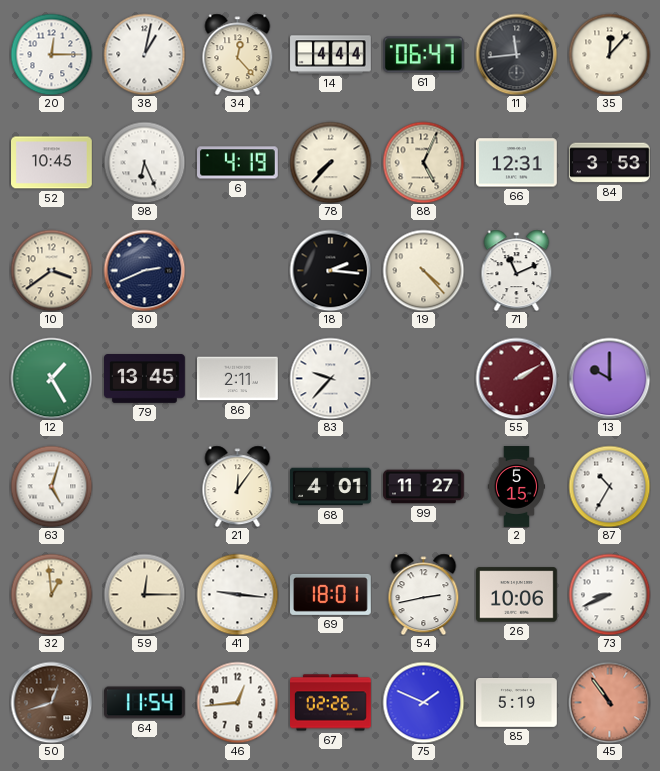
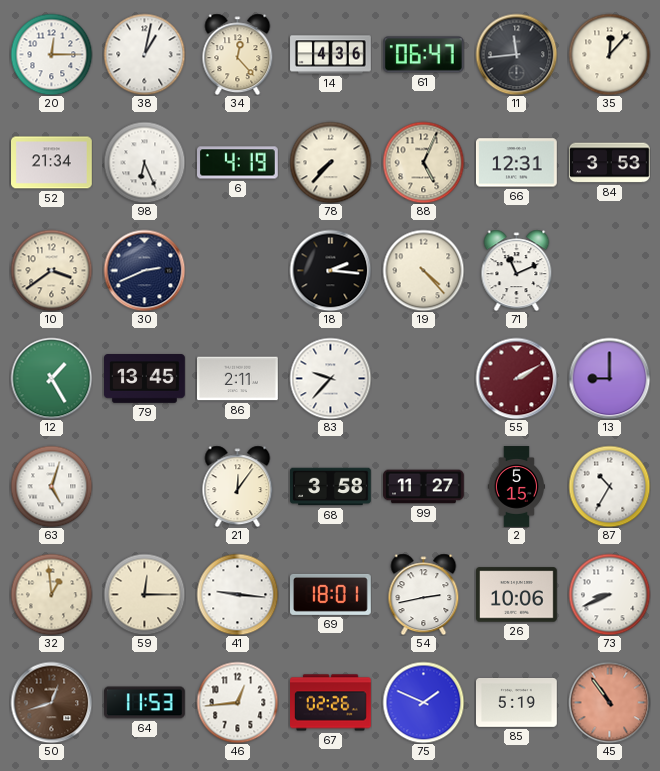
14: 4:44 -> 4:36 (331, 55)
52: 10:45 -> 21:34 (52, 163)
13: 10:00 -> 9:00 (609, 378)
68: 4:01 -> 3:58 (331, 487)
64: 11:54 -> 11:53 (145, 703)
